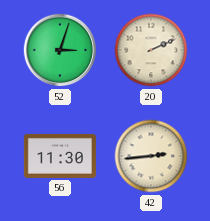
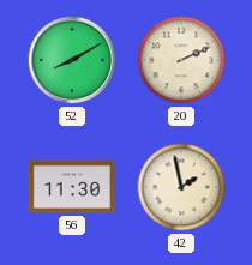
52: 3:03 -> 8:10 (72, 60)
42: 2:44 -> 1:58 (181, 187)
